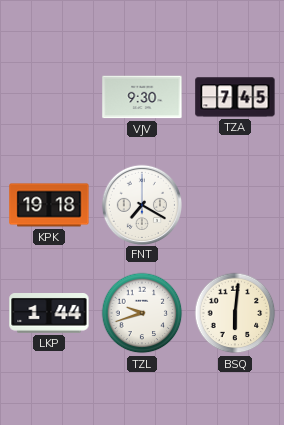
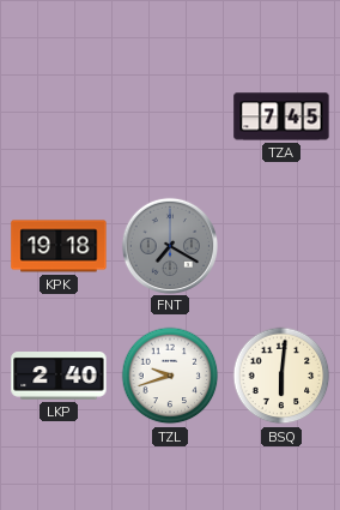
VJV: 9:30 -> none (142, 97)
FNT dial: white -> grey (169, 245)
LKP: 1:44 -> 2:40 (59, 377)
